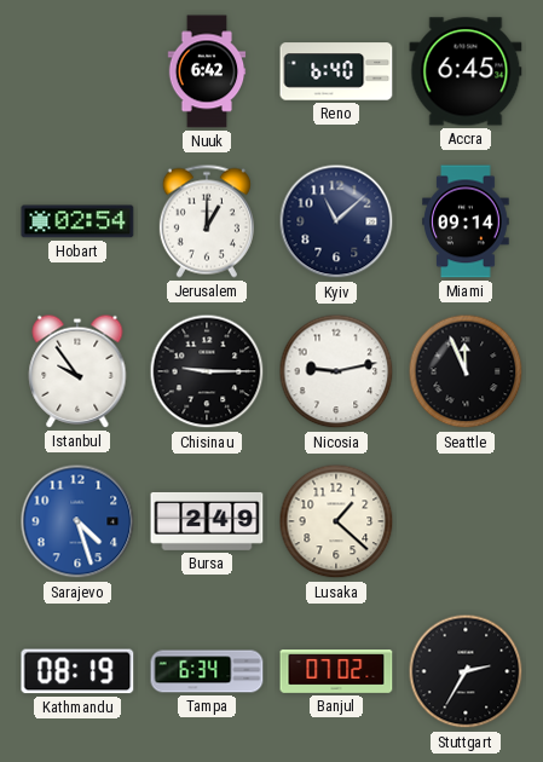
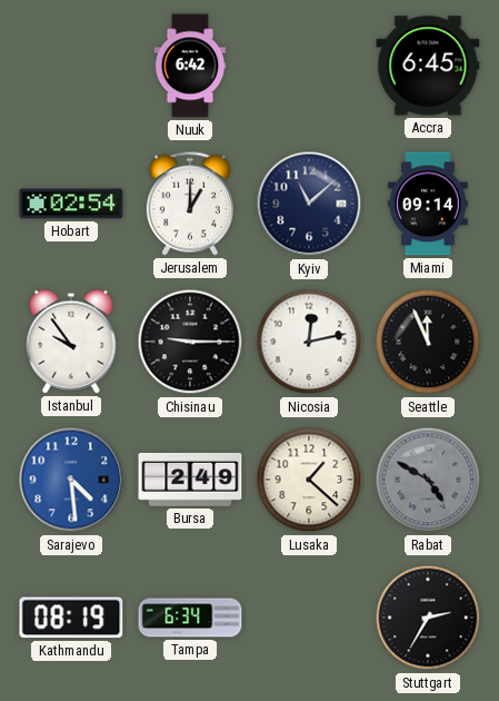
Reno: 6:40 -> none (336, 71)
Nicosia: 9:13 -> 12:13 (309, 342)
Sarajevo: 4:27 -> 4:29 (71, 480)
Rabat: none -> 4:50 (428, 480)
Banjul: 07:02 -> none (336, 672)
